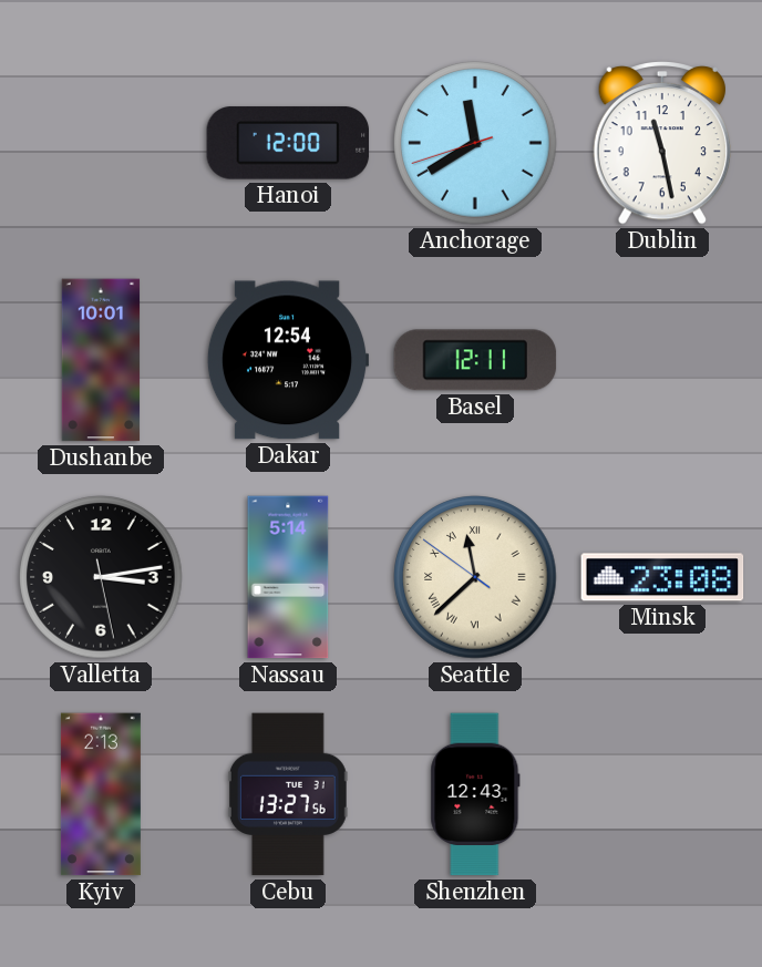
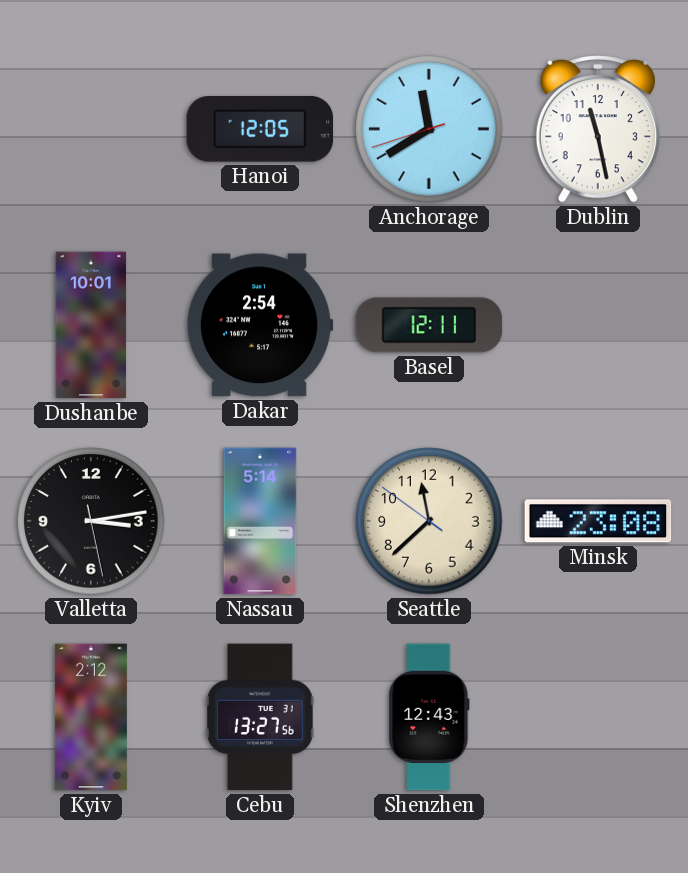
Hanoi: 12:00 -> 12:05 (260, 129)
Dakar: 12:54 -> 2:54 (260, 325)
Seattle numerals: Roman -> Arabic (429, 521)
Kyiv: 2:13 -> 2:12 (91, 717)
